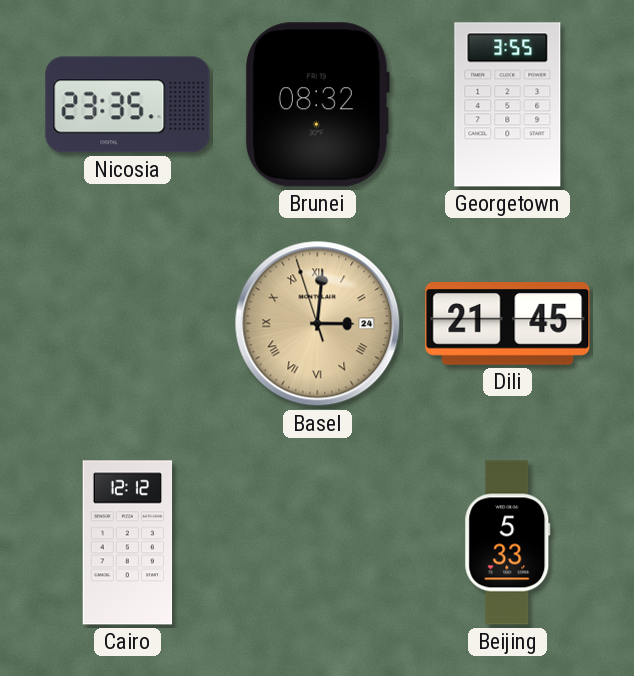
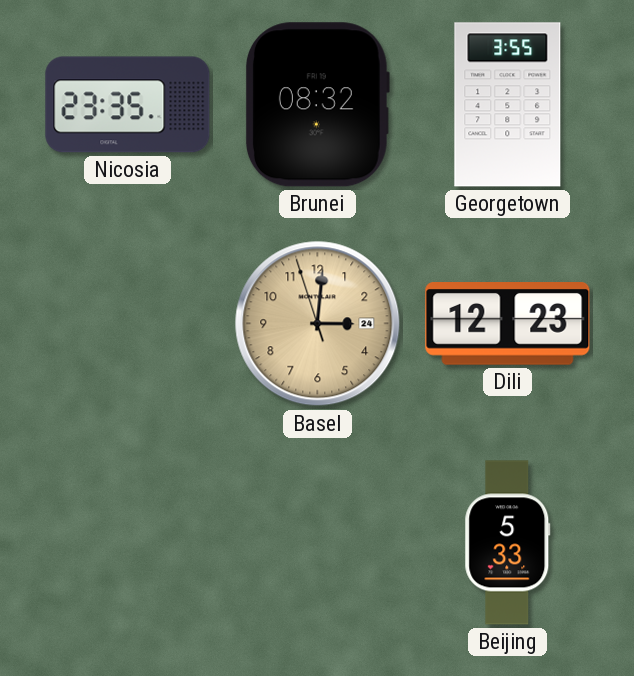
Basel numerals: Roman -> Arabic (318, 324)
Dili: 21:45 -> 12:23 (508, 324)
Cairo: 12:12 -> none (128, 543)
